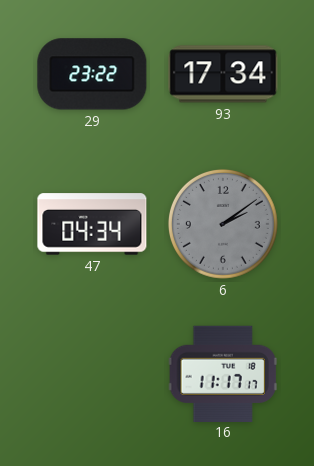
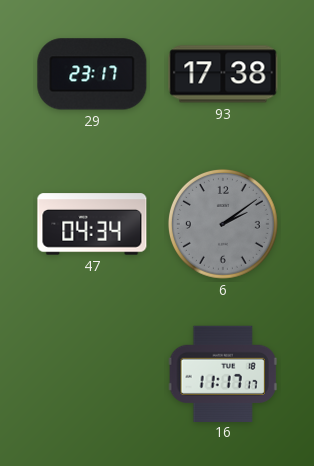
29: 23:22 -> 23:17 (92, 74)
93: 17:34 -> 17:38 (223, 74)
